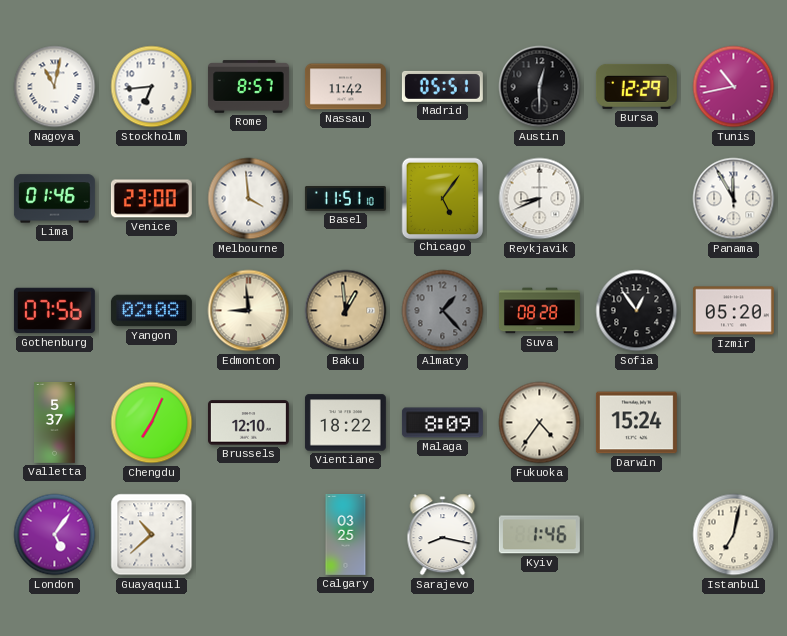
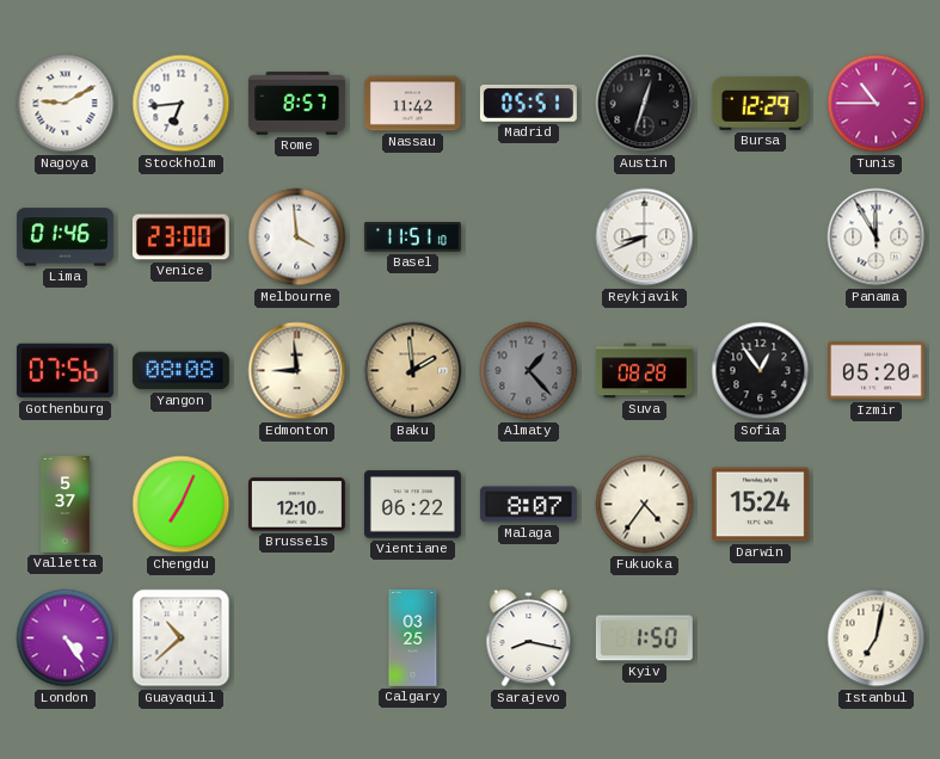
Nagoya: 11:02 -> 9:10 (66, 104)
Austin: 12:30 -> 12:33 (645, 104)
Tunis: 10:43 -> 10:45 (877, 104)
Chicago: 5:06 -> none (442, 198)
Yangon: 02:08 -> 08:08 (180, 371)
Baku: 12:59 -> 1:59 (413, 371)
Vientiane: 18:22 -> 06:22 (412, 505)
Malaga: 8:09 -> 8:07 (528, 505)
London: 5:06 -> 4:24 (66, 638)
Kyiv: 1:46 -> 1:50 (644, 638)
